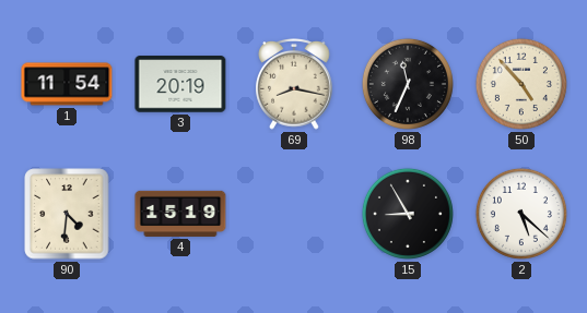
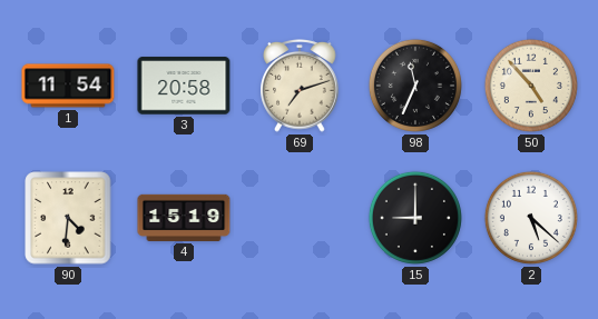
3: 20:19 -> 20:58 (184, 86)
69: 8:17 -> 7:12 (300, 87)
15: 8:55 -> 9:00 (415, 218)
